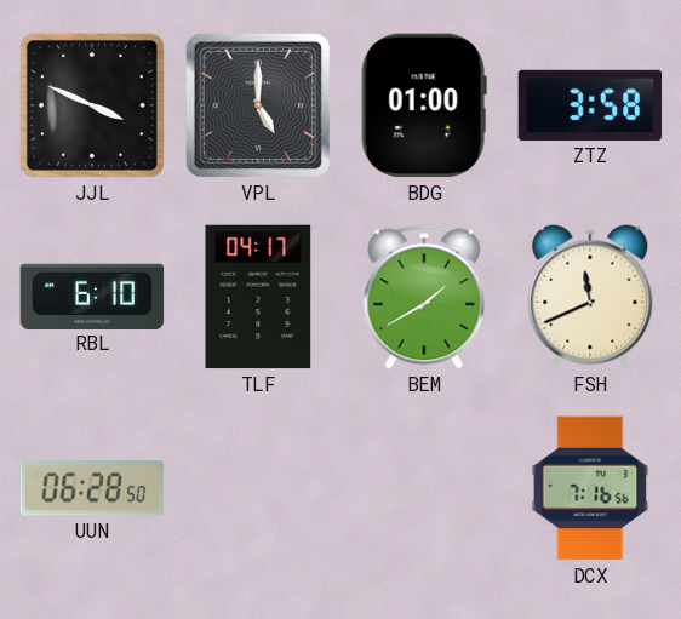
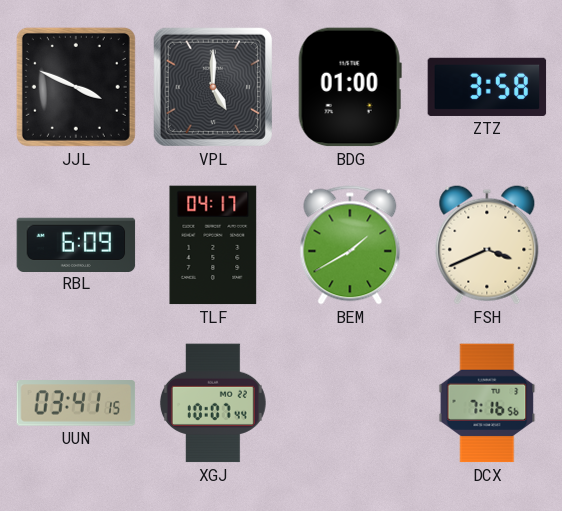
RBL: 6:10 -> 6:09 (76, 244)
FSH: 11:41 -> 3:41 (487, 245)
UUN: 06:28 -> 03:41 (76, 403)
XGJ: none -> 10:07 (213, 403)
